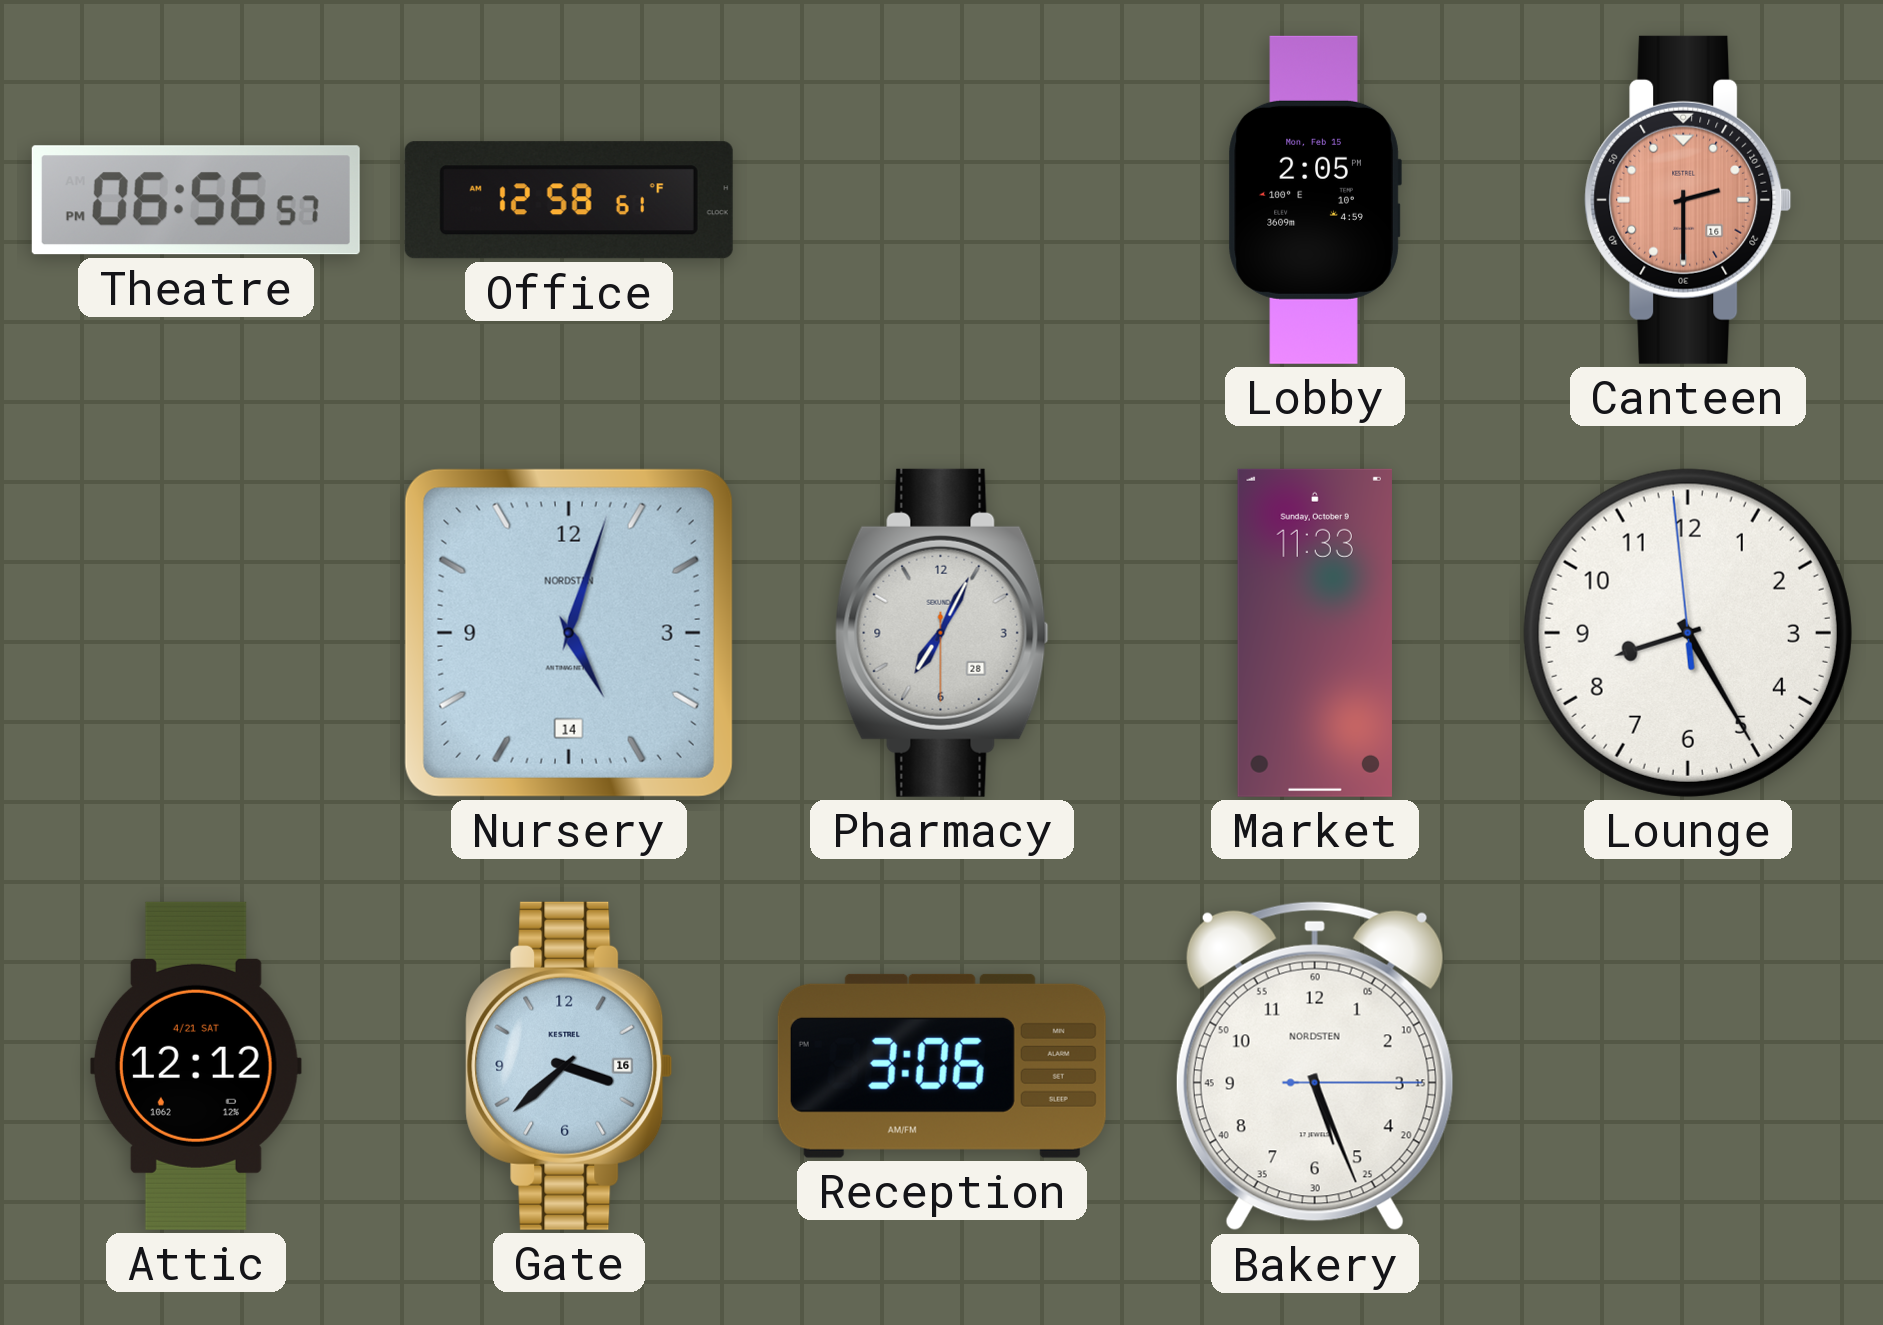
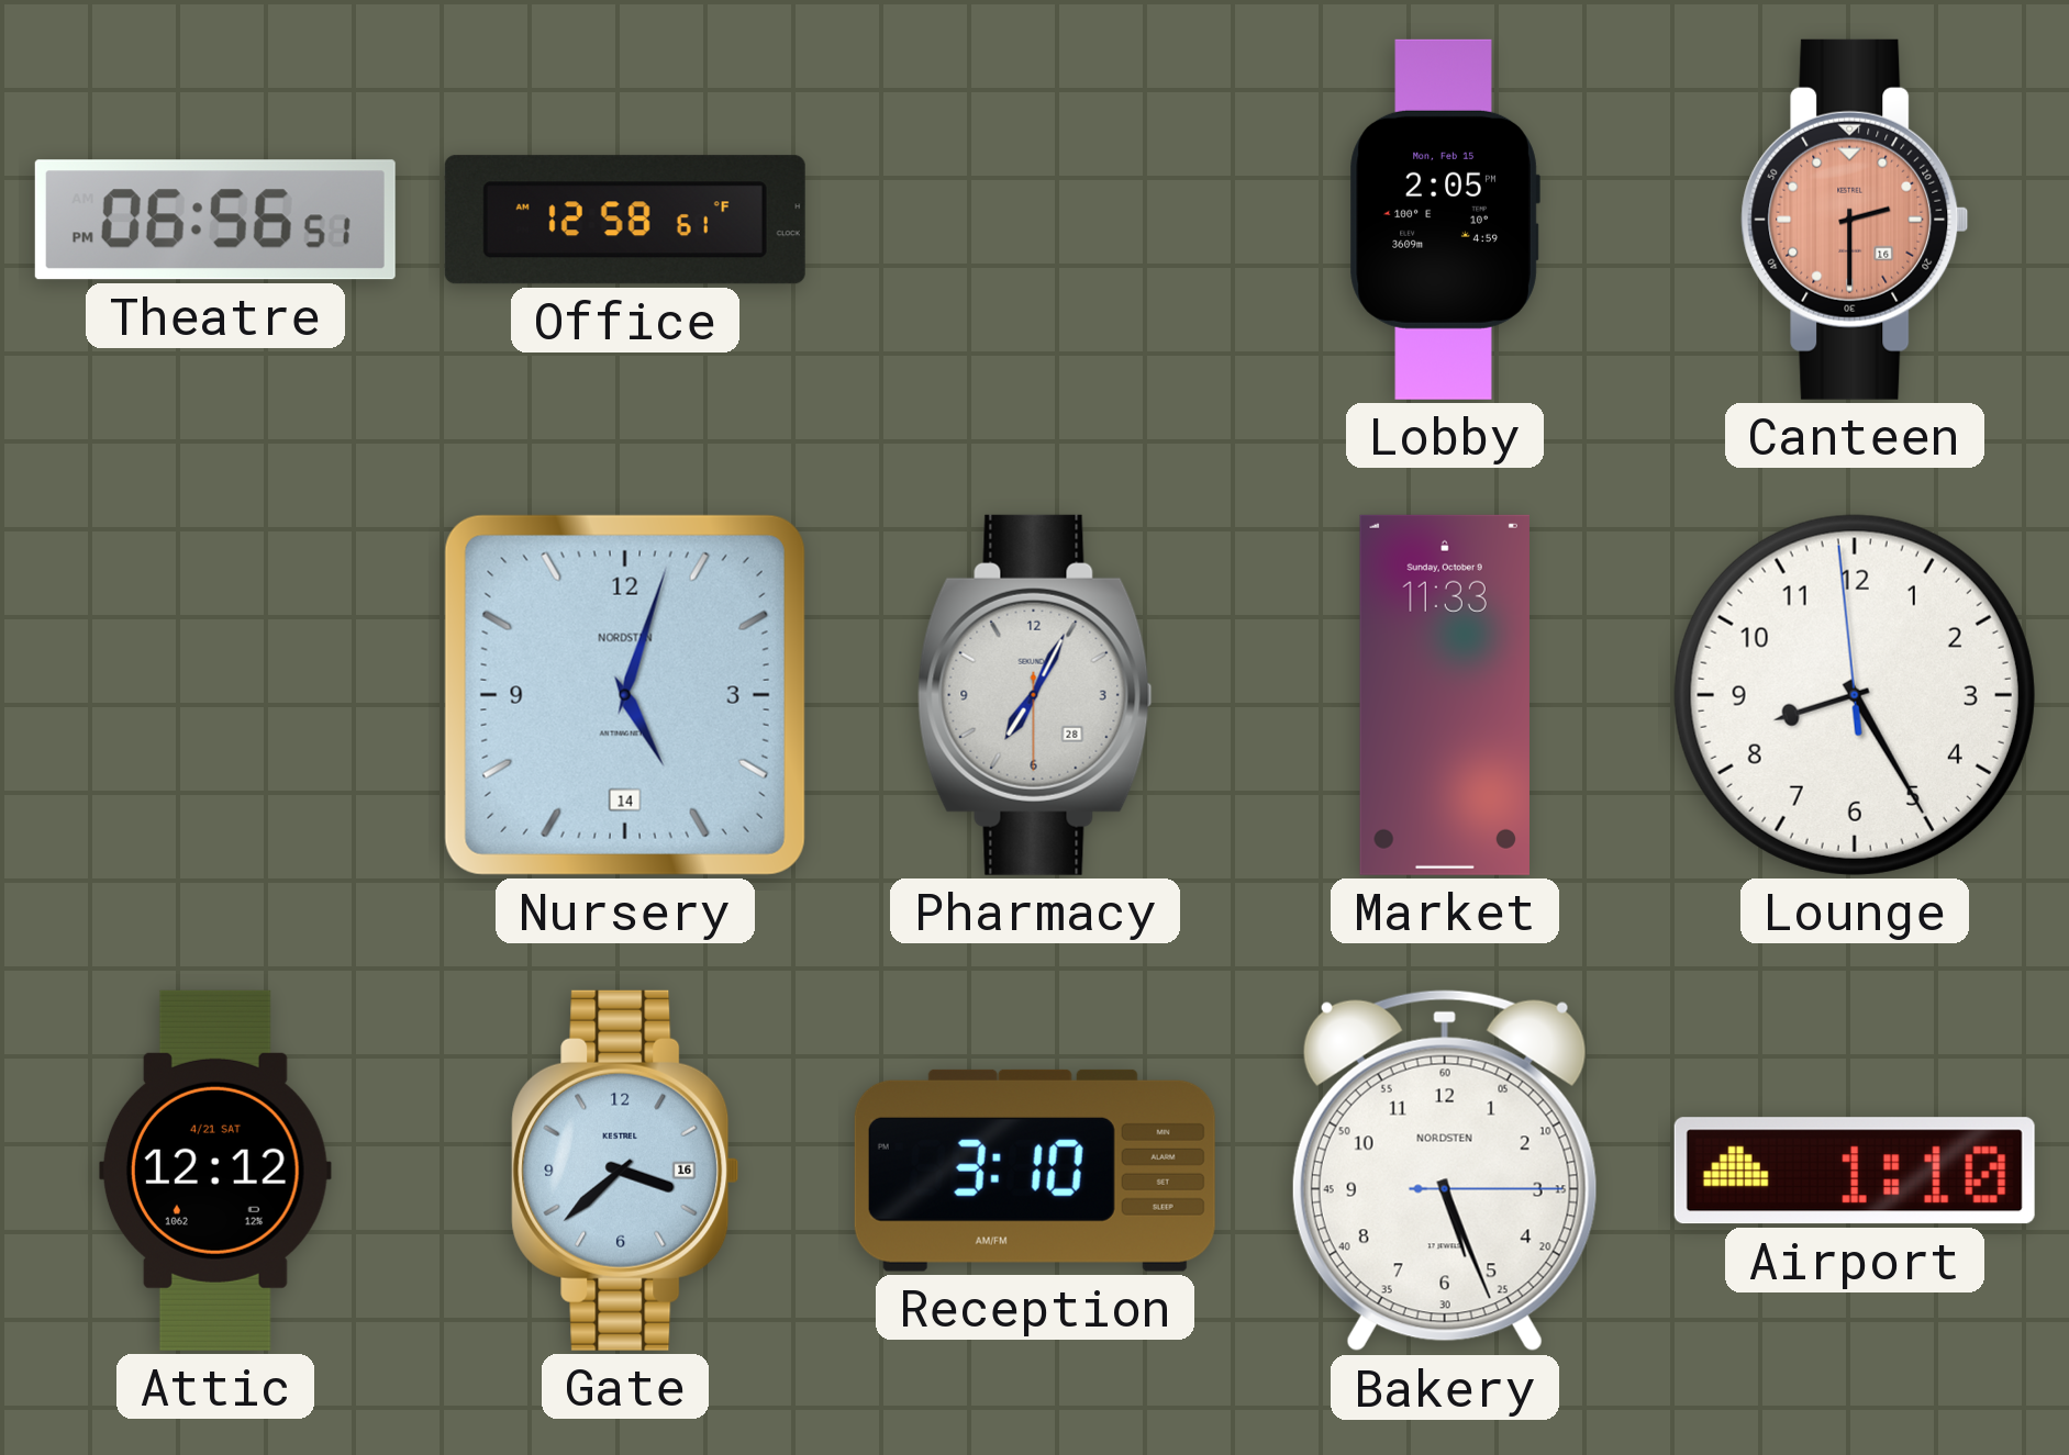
Theatre: 06:56:57 PM -> 06:56:51 PM (215, 220)
Reception: 3:06 -> 3:10 (1035, 1171)
Airport: none -> 1:10 (1855, 1171)
